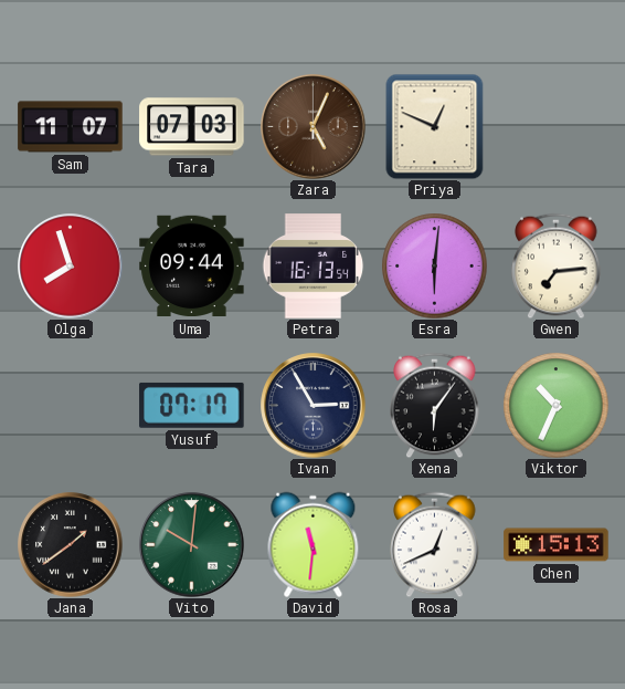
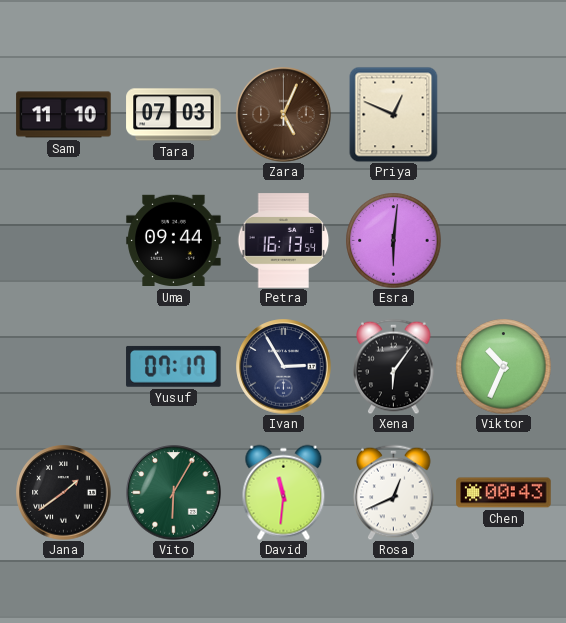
Sam: 11:07 -> 11:10 (64, 115)
Olga: 7:57 -> none (71, 267)
Gwen: 7:14 -> none (557, 265)
Vito: 10:01 -> 6:05 (174, 493)
Chen: 15:13 -> 00:43 (504, 493)
